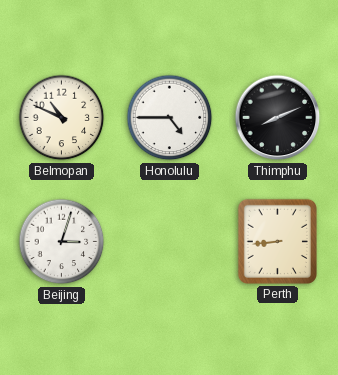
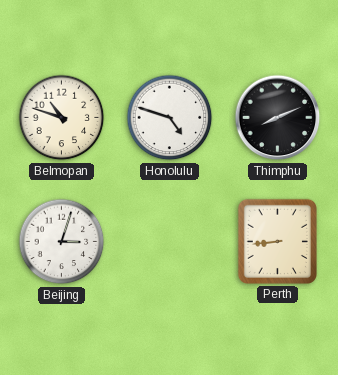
Belmopan: 10:49 -> 10:48 (62, 118)
Honolulu: 4:45 -> 4:48 (170, 118)
